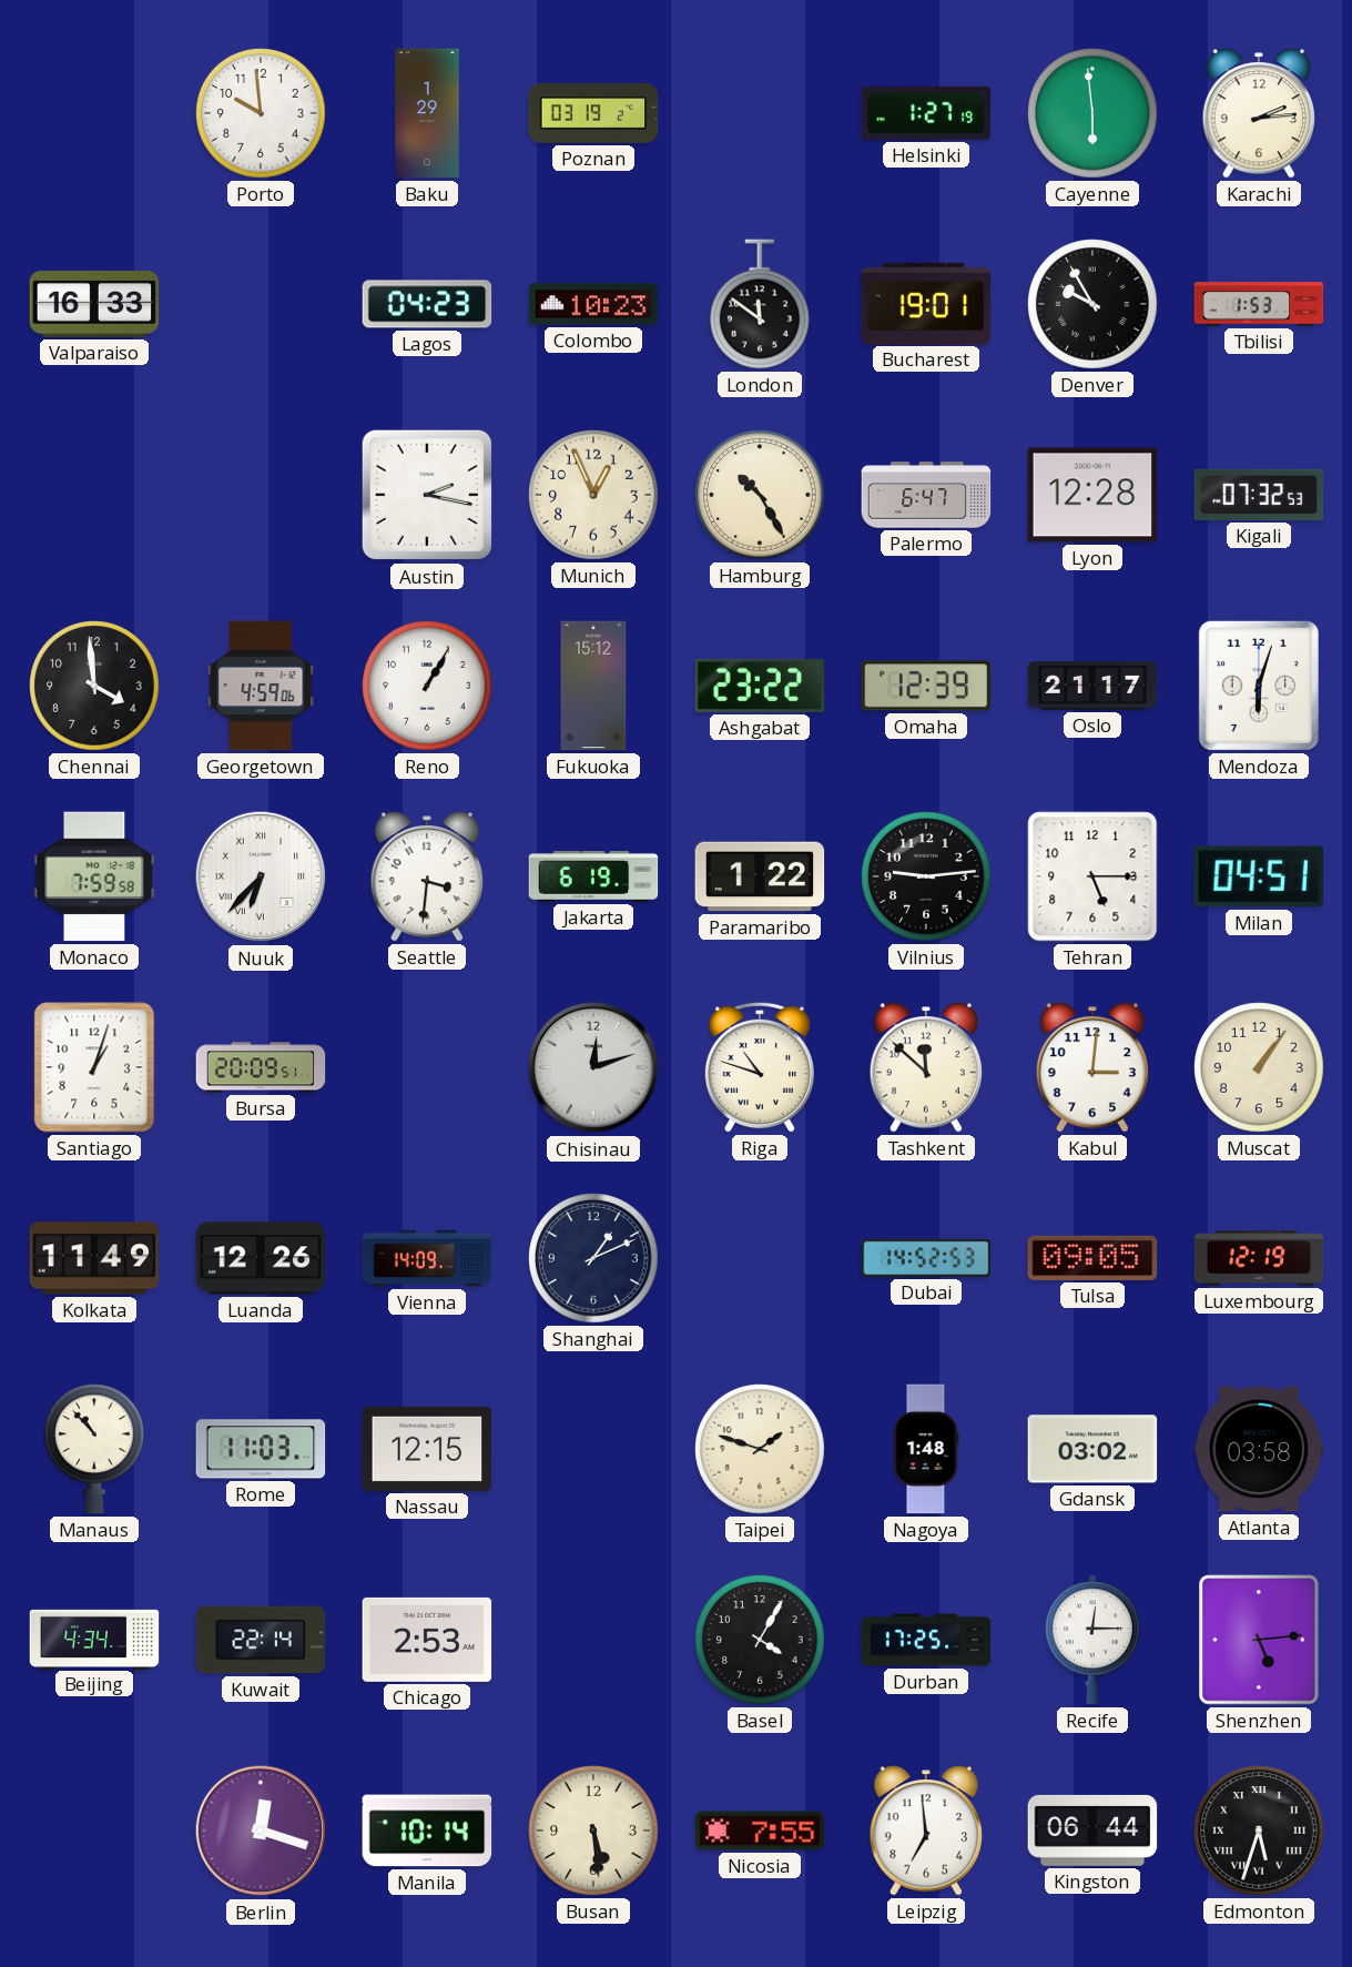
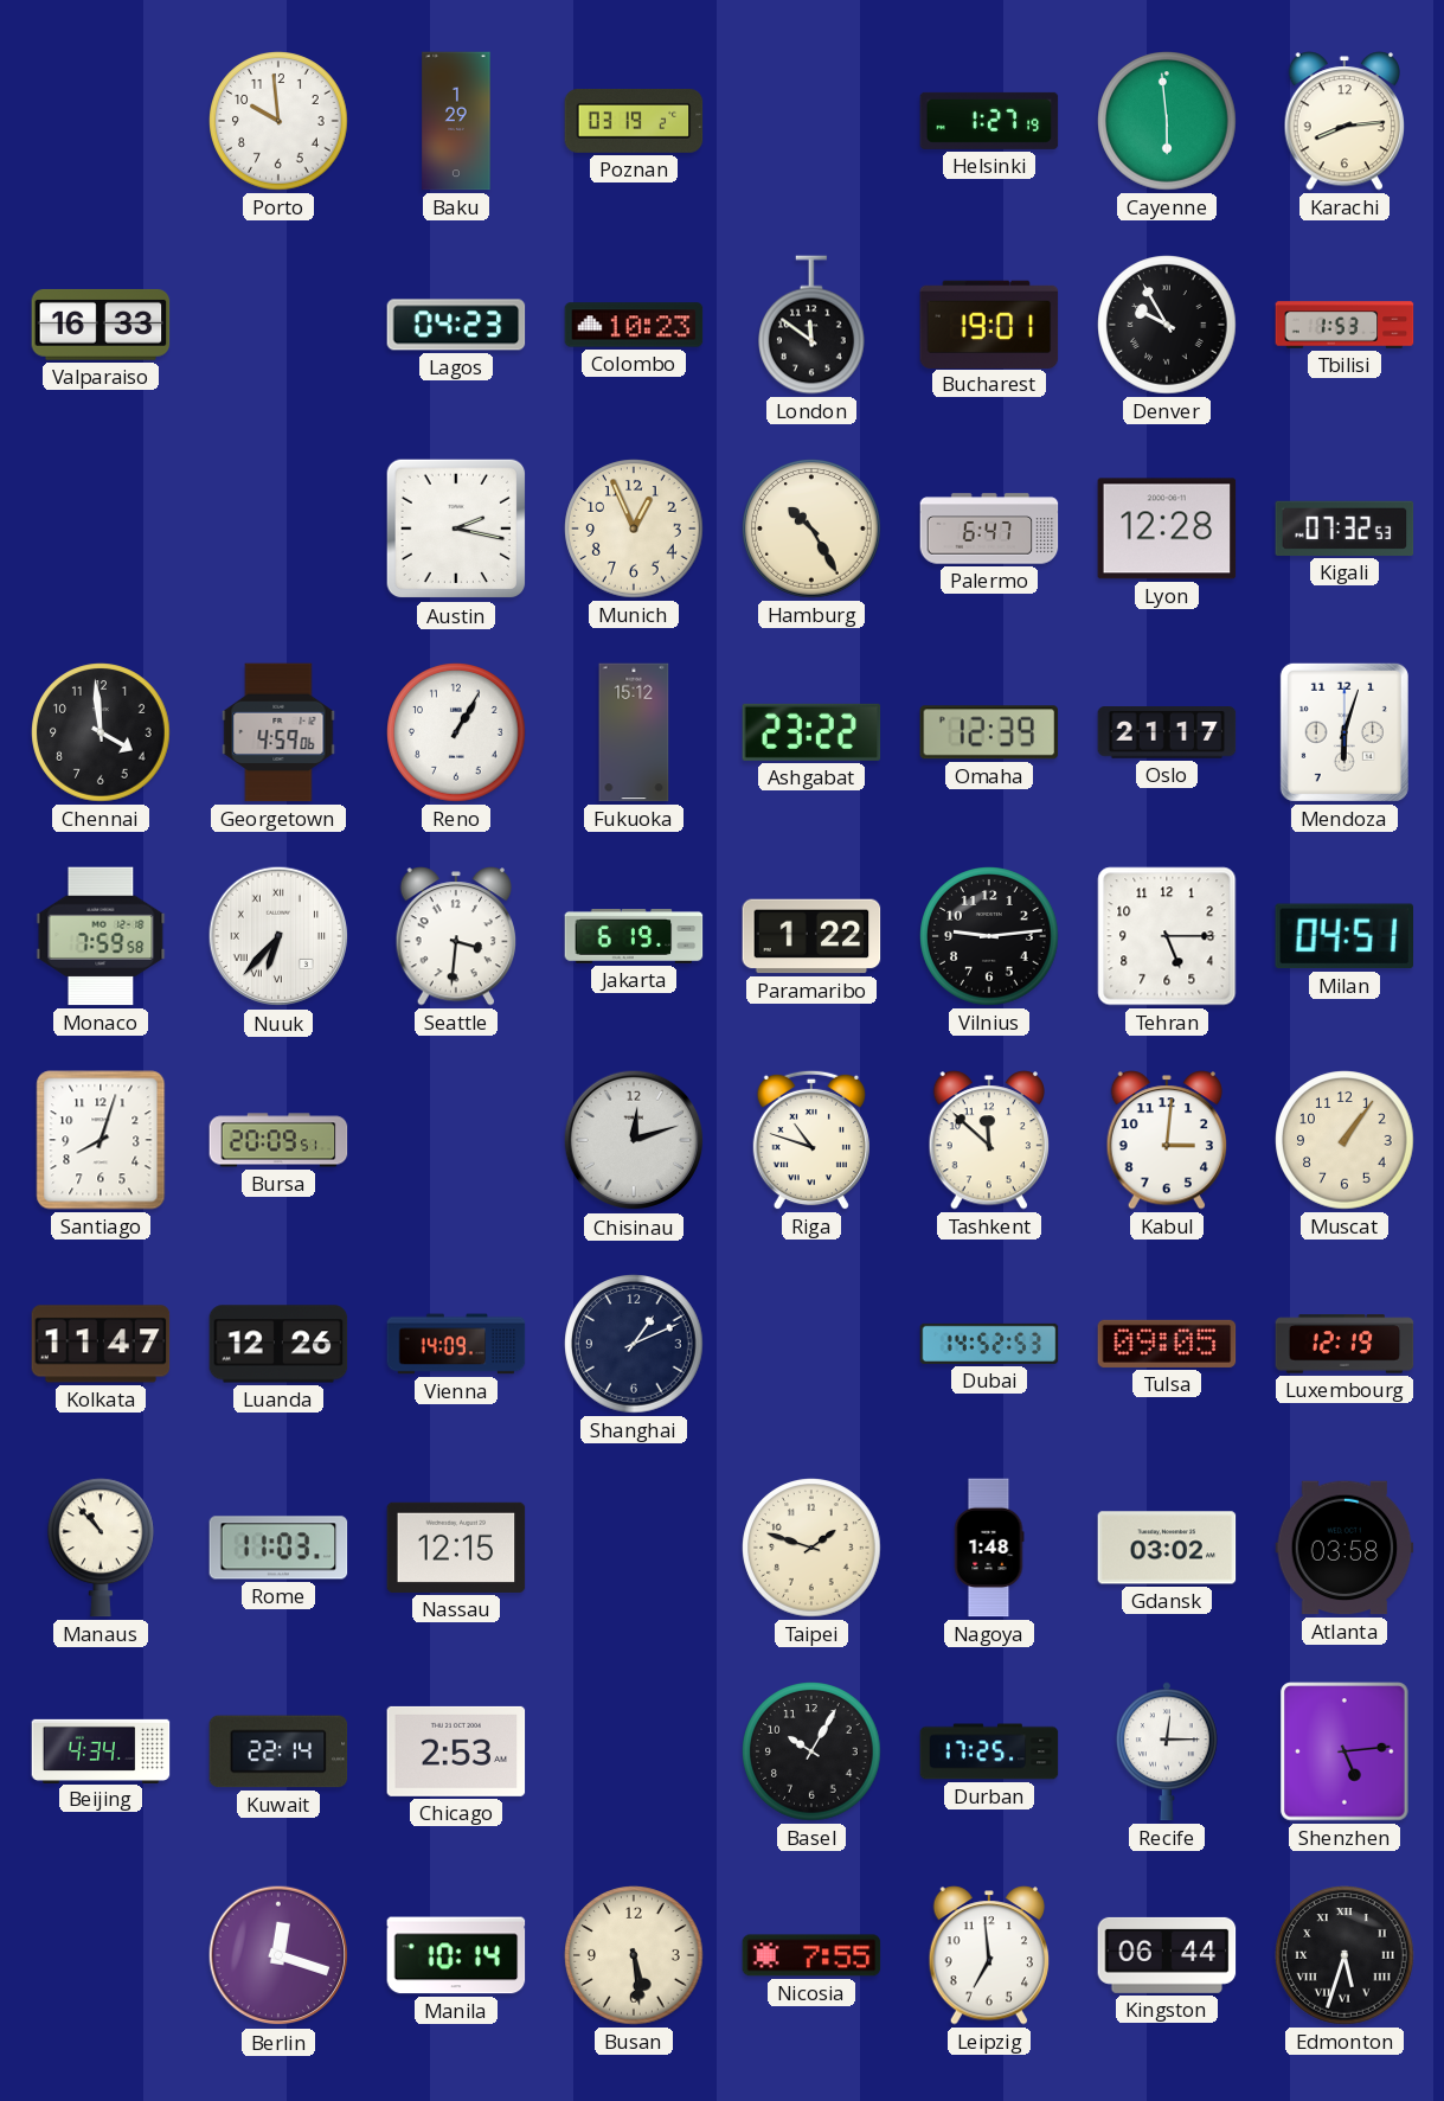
Karachi: 2:14 -> 8:14 (1343, 121)
Santiago: 1:03 -> 8:03 (101, 1140)
Kolkata: 11:49 -> 11:47 (101, 1344)
Basel: 4:05 -> 10:05 (811, 1751)
